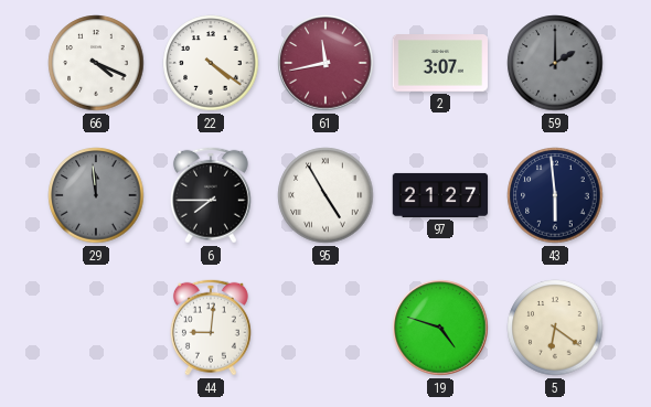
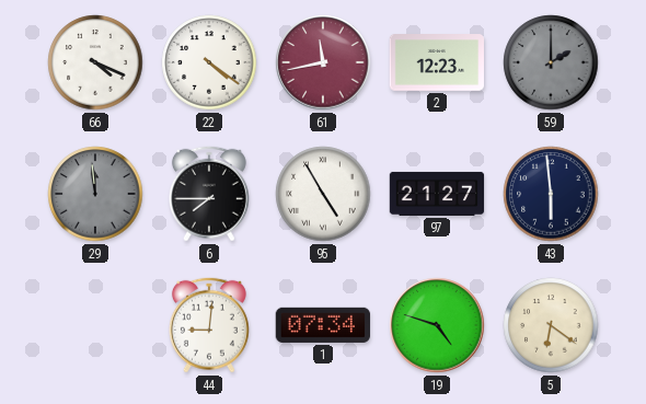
2: 3:07 -> 12:23 (436, 64)
1: none -> 07:34 (322, 325)
